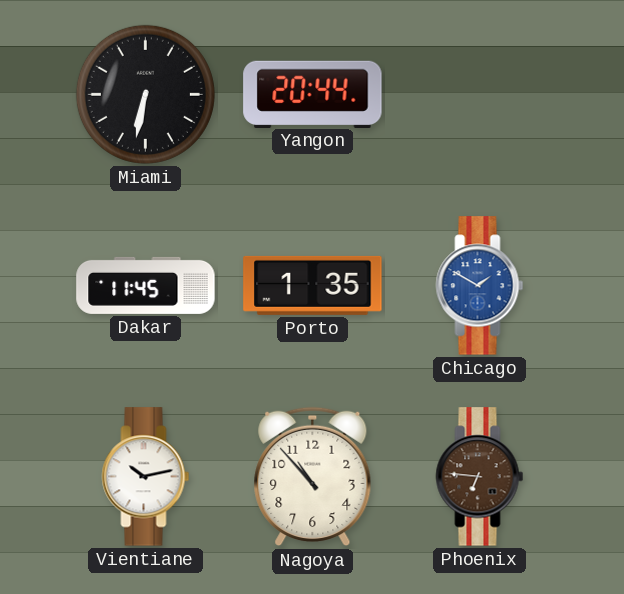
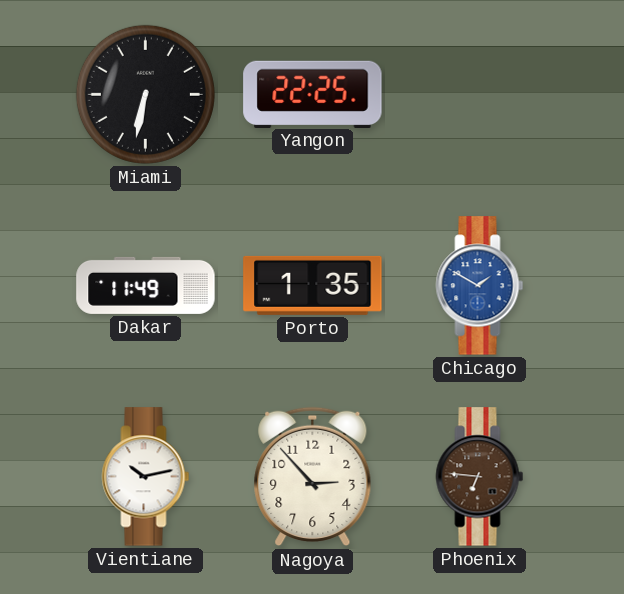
Yangon: 20:44 -> 22:25 (313, 94)
Dakar: 11:45 -> 11:49 (146, 285)
Nagoya: 10:53 -> 2:53 (313, 477)
